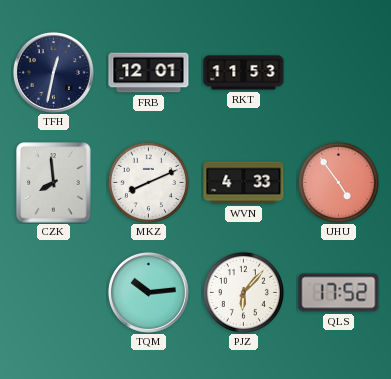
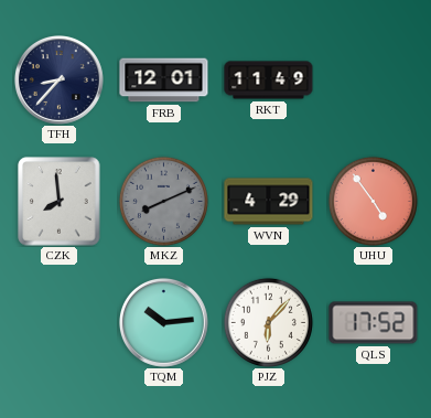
TFH: 12:32 -> 8:37 (58, 79)
RKT: 11:53 -> 11:49 (269, 81)
MKZ dial: white -> grey (163, 201)
WVN: 4:33 -> 4:29 (269, 202)
